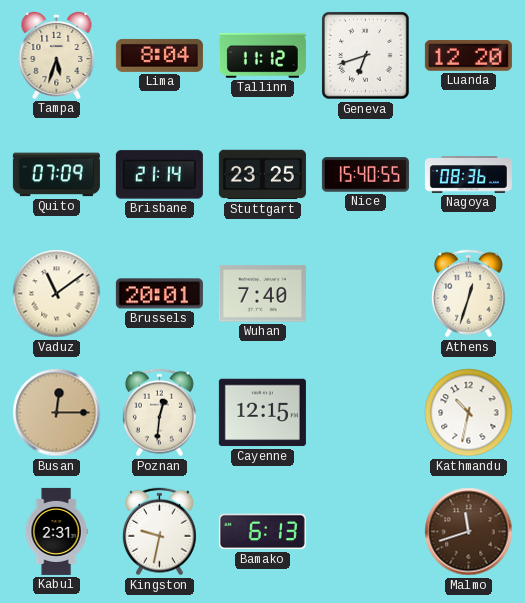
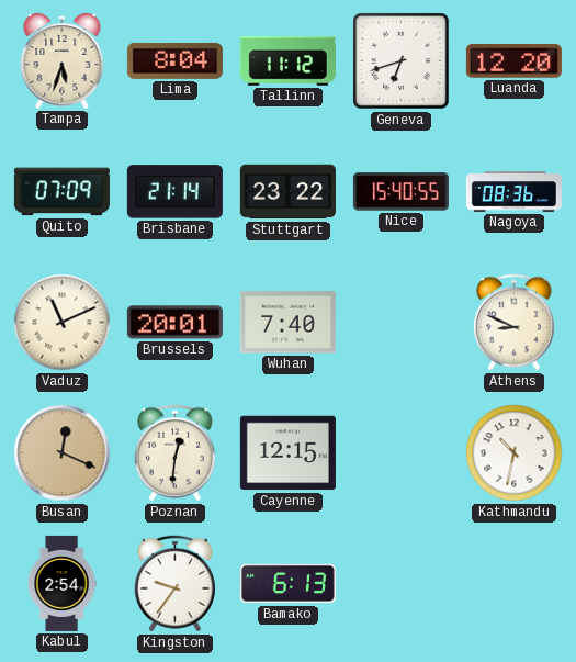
Stuttgart: 23:25 -> 23:22 (287, 192)
Vaduz: 11:09 -> 11:11 (63, 323)
Athens: 12:33 -> 8:49 (513, 323)
Busan: 12:15 -> 12:19 (63, 453)
Kabul: 2:31 -> 2:54 (61, 583)
Kingston: 9:32 -> 9:36 (174, 584)
Malmo: 11:42 -> none (469, 532)
